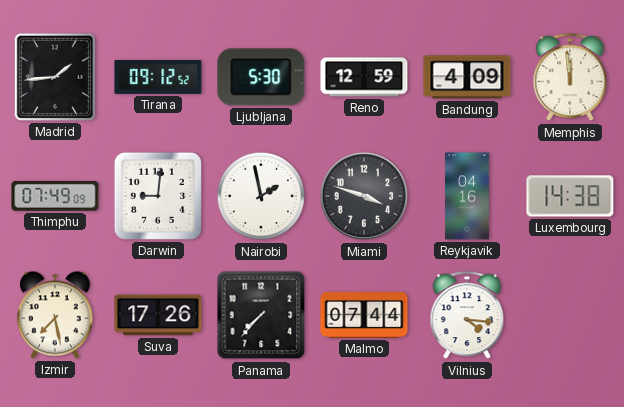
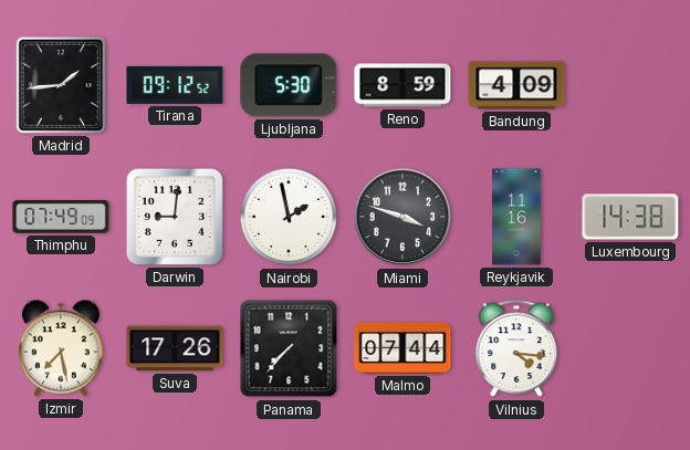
Reno: 12:59 -> 8:59 (402, 85)
Memphis: 11:59 -> none (570, 78)
Reykjavik: 04:16 -> 11:16 (516, 217)
